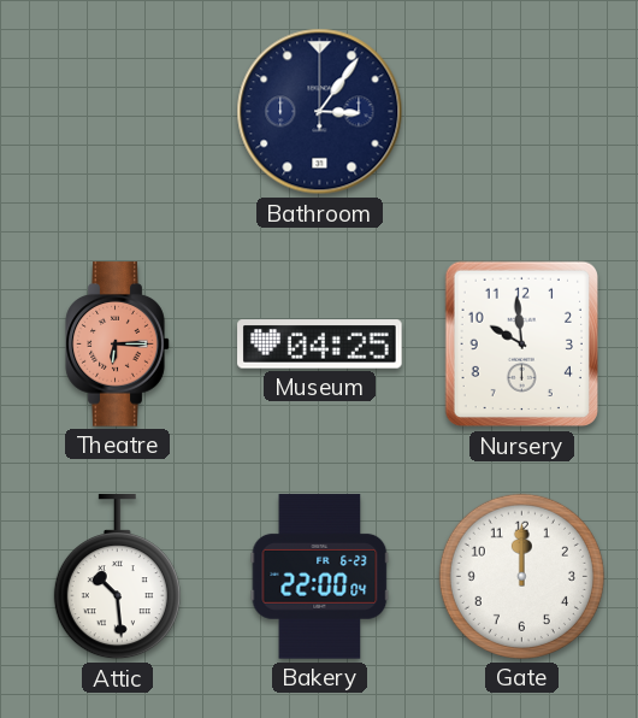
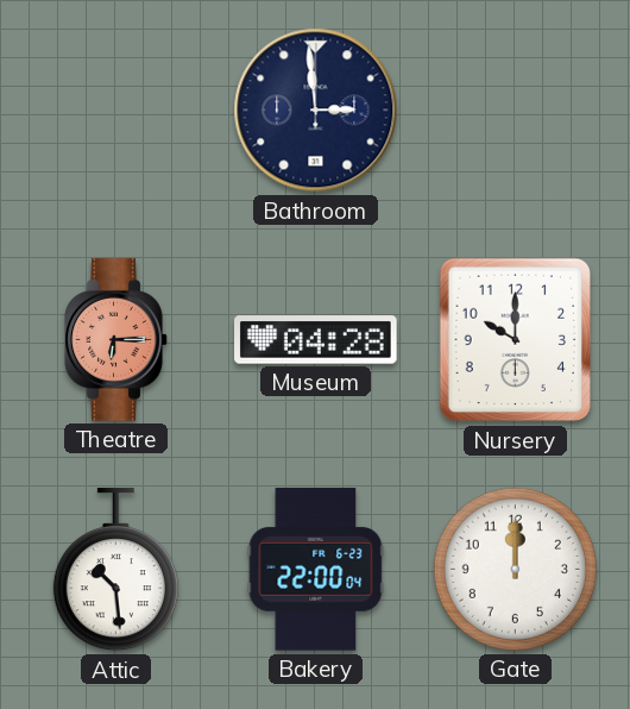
Bathroom: 3:06 -> 2:59 (316, 111)
Museum: 04:25 -> 04:28 (316, 340)
Nursery: 9:59 -> 10:00 (515, 340)
